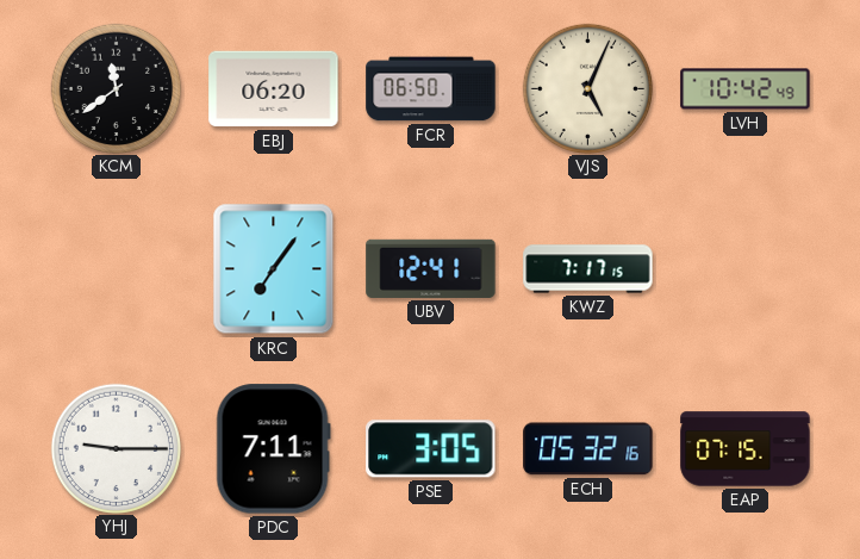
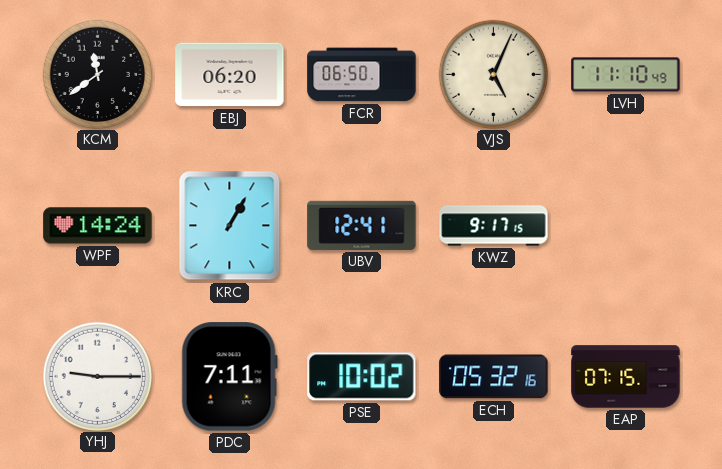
LVH: 10:42 -> 11:10 (626, 75)
WPF: none -> 14:24 (98, 226)
KRC: 7:06 -> 1:05 (230, 226)
KWZ: 7:17 -> 9:17 (494, 226)
PSE: 3:05 -> 10:02 (362, 377)
